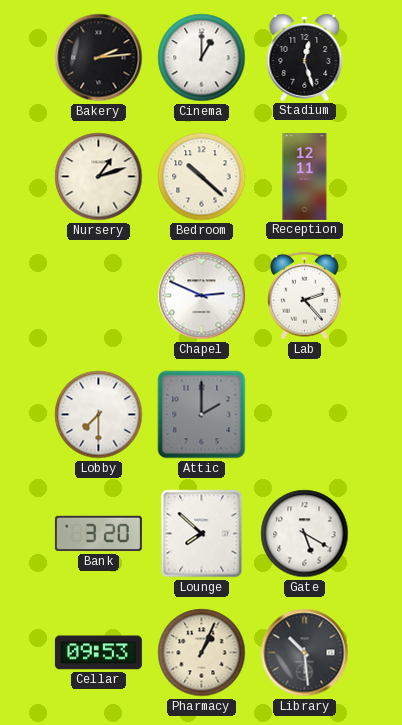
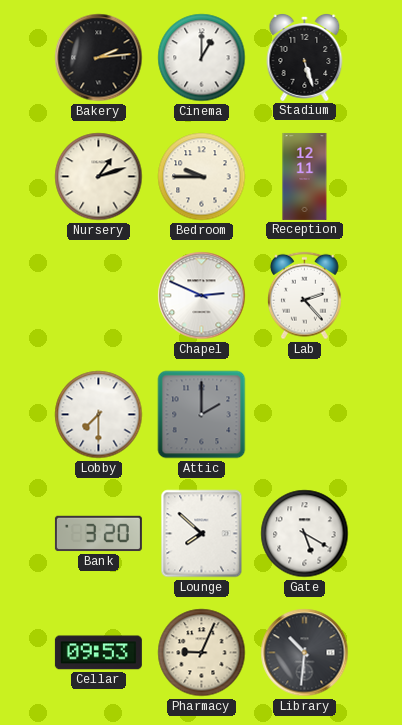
Stadium: 12:27 -> 5:27 (305, 58)
Bedroom: 10:22 -> 9:45 (202, 177)
Pharmacy: 1:04 -> 9:04 (202, 653)
Library: 10:29 -> 10:31 (305, 653)
